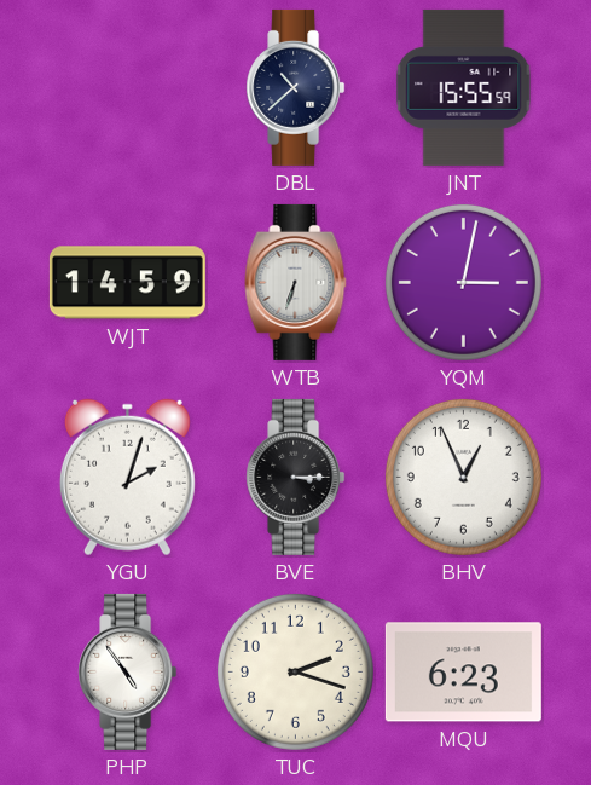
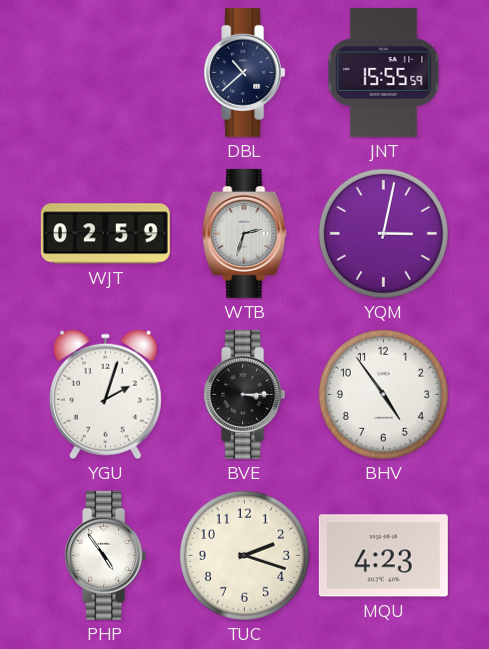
WJT: 14:59 -> 02:59 (105, 234)
WTB: 6:33 -> 2:33 (245, 233)
BHV: 12:56 -> 4:54 (383, 394)
MQU: 6:23 -> 4:23 (383, 556)
